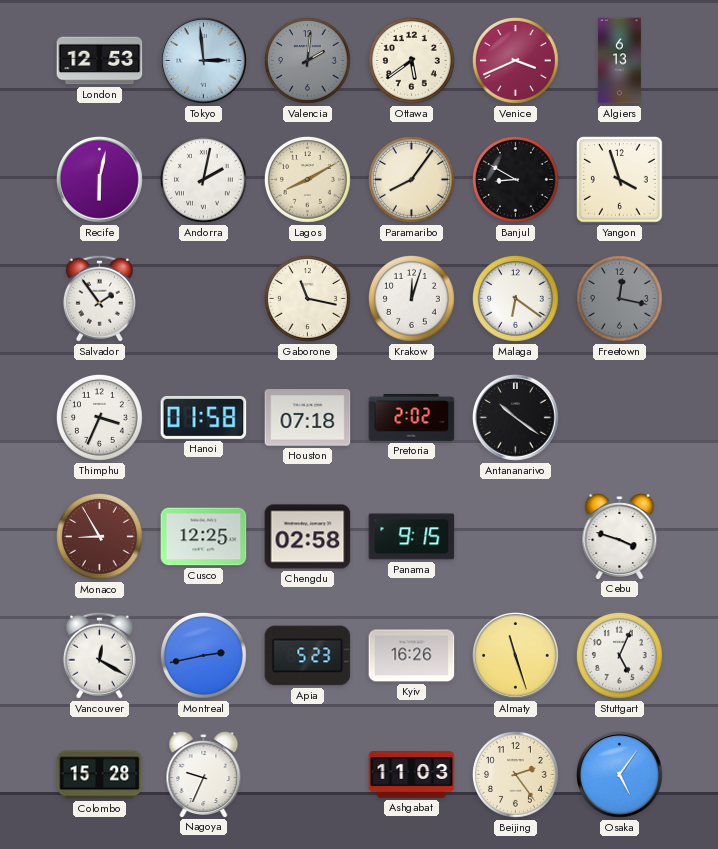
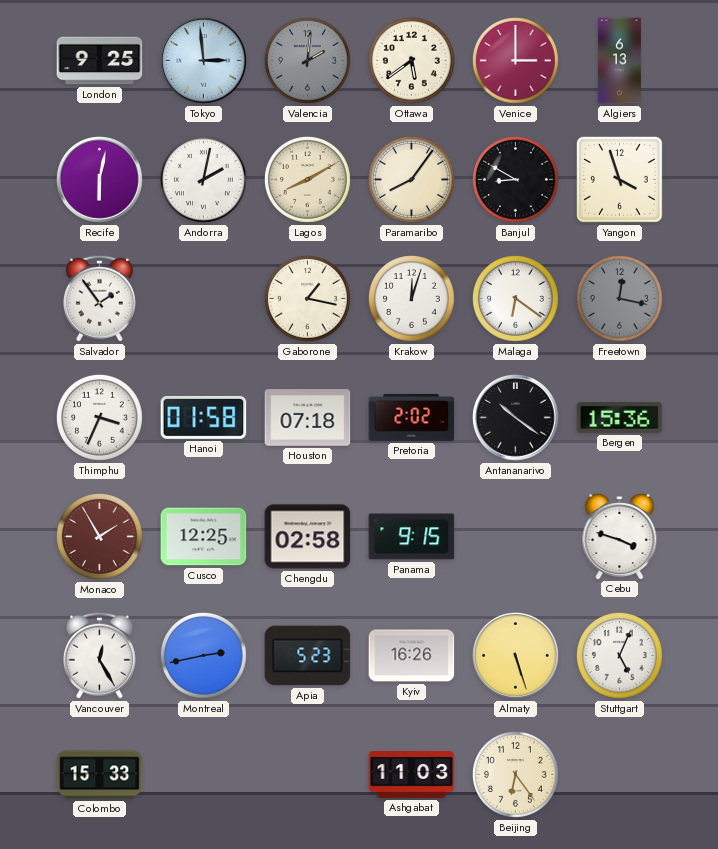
London: 12:53 -> 9:25 (100, 61)
Venice: 3:41 -> 3:00 (516, 61)
Gaborone: 11:17 -> 1:17 (308, 299)
Bergen: none -> 15:36 (620, 417)
Monaco: 8:55 -> 1:55 (100, 537)
Vancouver: 12:20 -> 12:25 (99, 655)
Almaty: 11:27 -> 5:27 (516, 656)
Colombo: 15:28 -> 15:33 (100, 775)
Nagoya: 9:34 -> none (204, 775)
Beijing: 2:24 -> 6:24 (516, 775)
Osaka: 5:06 -> none (620, 775)
